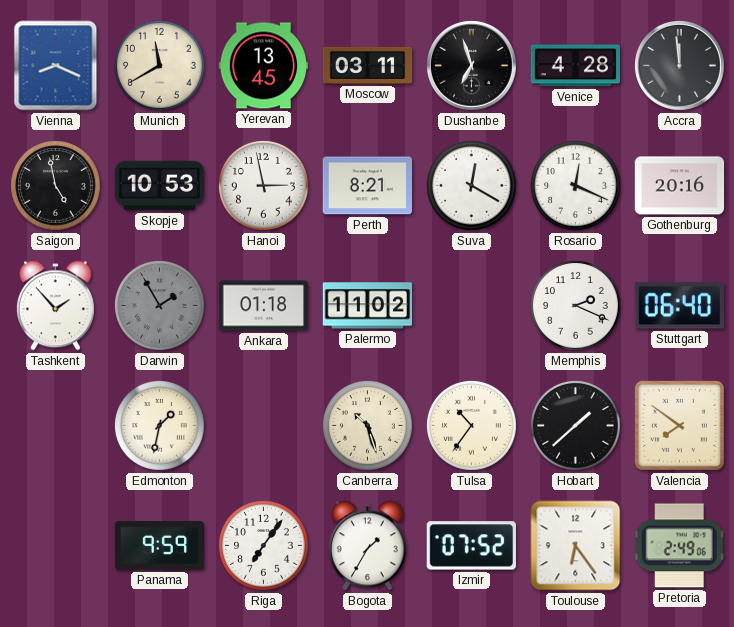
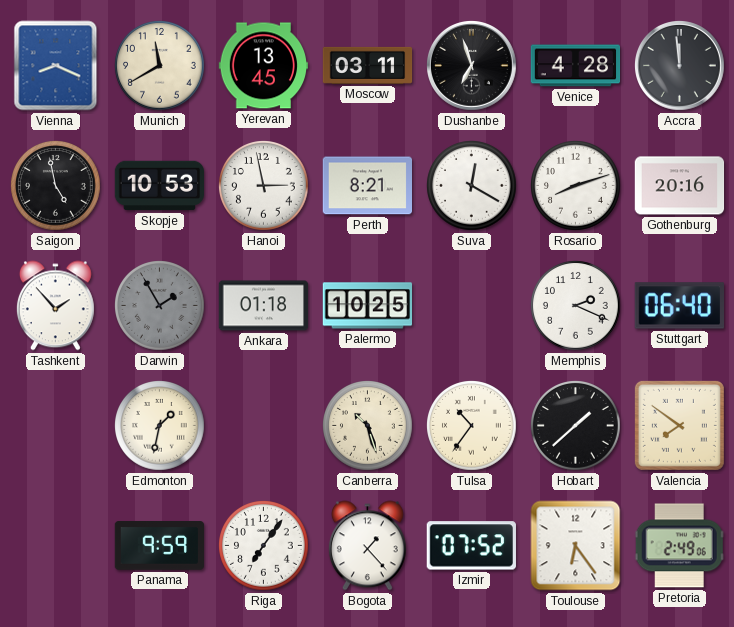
Rosario: 12:19 -> 8:12 (576, 186)
Palermo: 11:02 -> 10:25 (368, 306)
Bogota: 1:35 -> 1:23 (367, 546)
